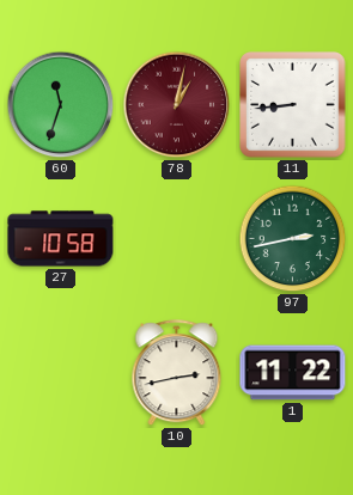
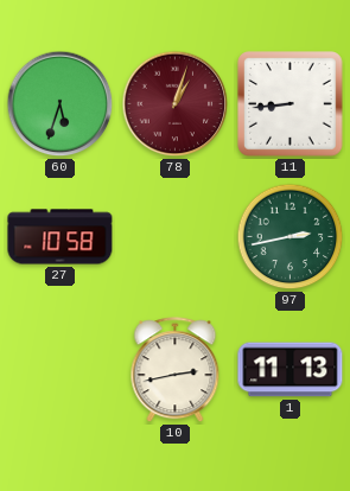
60: 11:33 -> 5:33 (61, 104)
78: 1:02 -> 1:03 (176, 104)
1: 11:22 -> 11:13 (291, 370)
